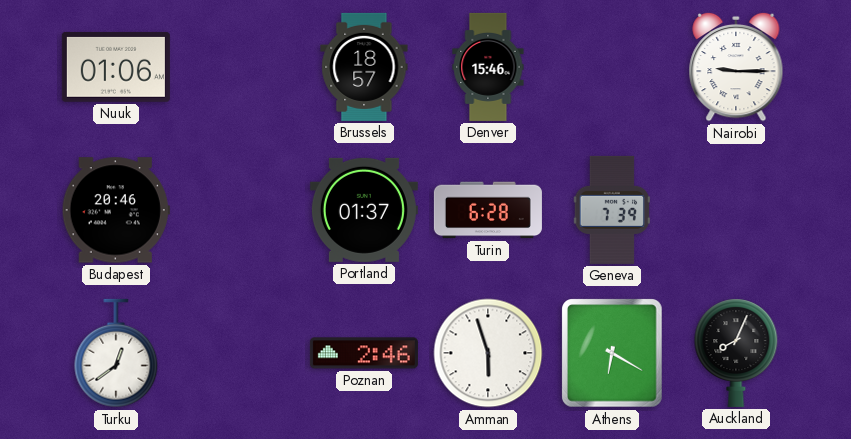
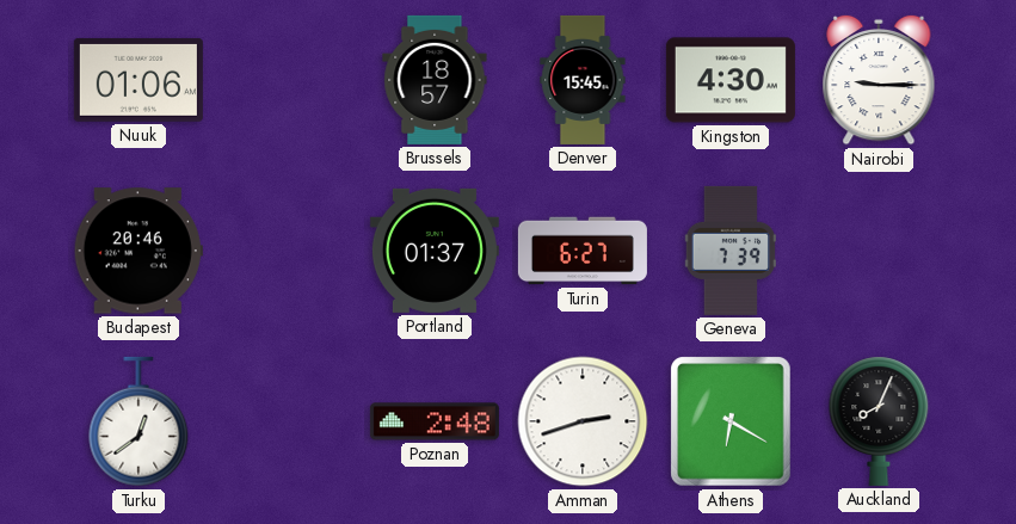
Denver: 15:46 -> 15:45 (583, 80)
Kingston: none -> 4:30 (731, 80)
Turin: 6:28 -> 6:27 (583, 251)
Poznan: 2:46 -> 2:48 (435, 421)
Amman: 5:57 -> 2:42 (583, 421)
